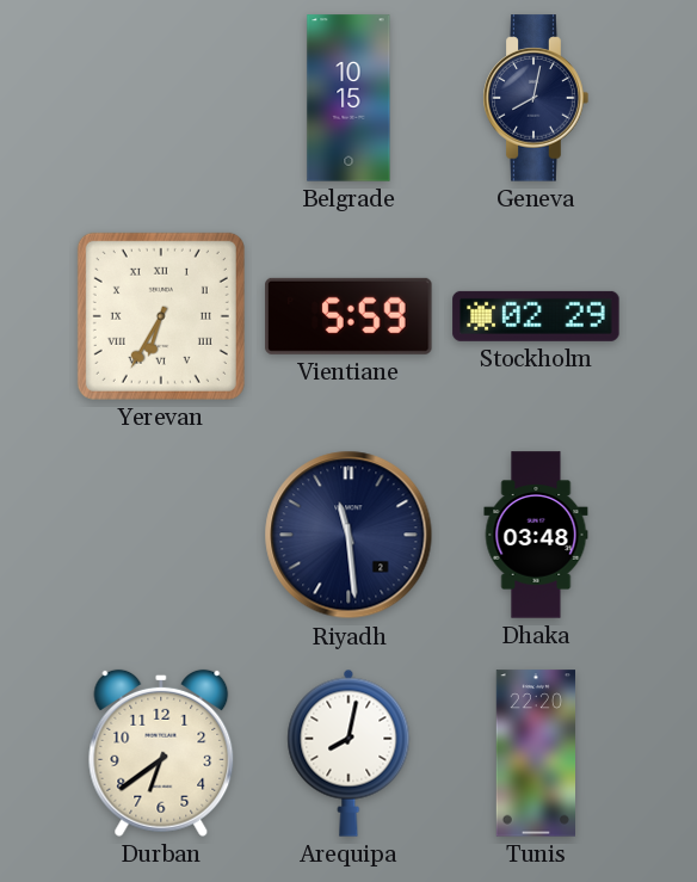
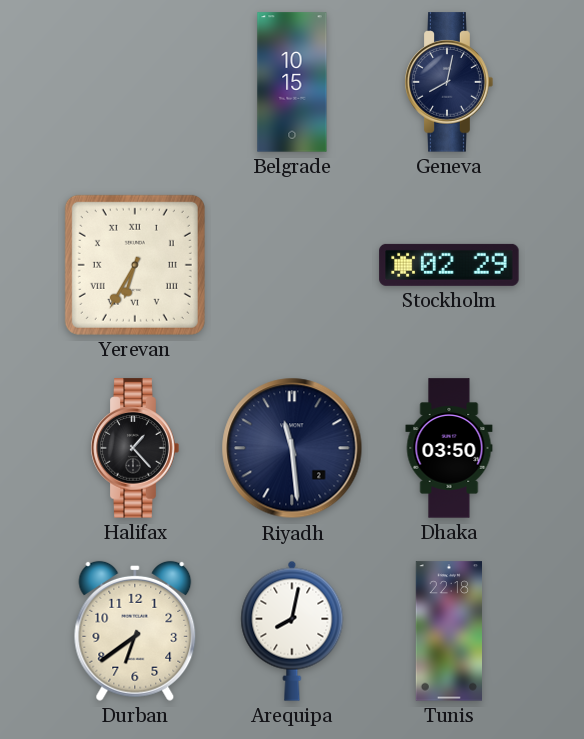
Vientiane: 5:59 -> none (348, 316)
Halifax: none -> 1:23 (135, 448)
Dhaka: 03:48 -> 03:50 (449, 448)
Tunis: 22:20 -> 22:18 (448, 631)
